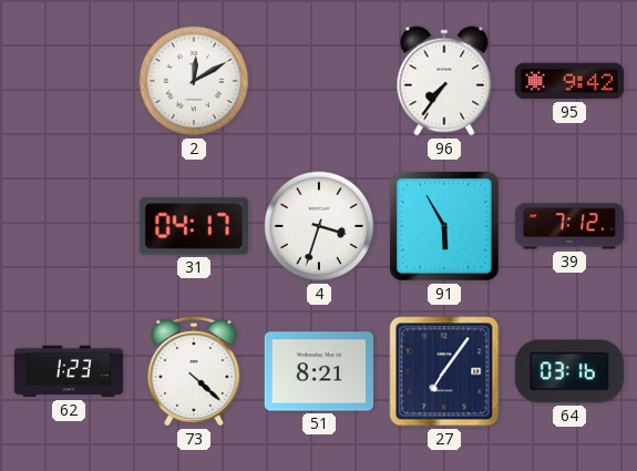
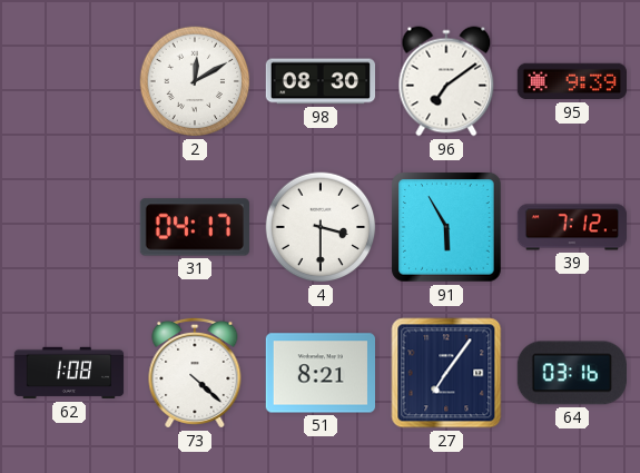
98: none -> 08:30 (319, 81)
96: 7:36 -> 7:09 (446, 81)
95: 9:42 -> 9:39 (571, 81)
4: 3:33 -> 3:30 (321, 227)
62: 1:23 -> 1:08 (69, 373)
